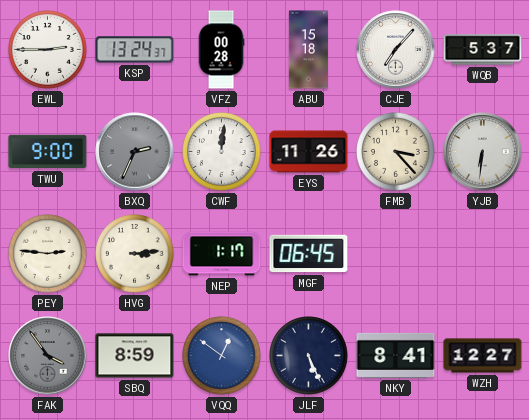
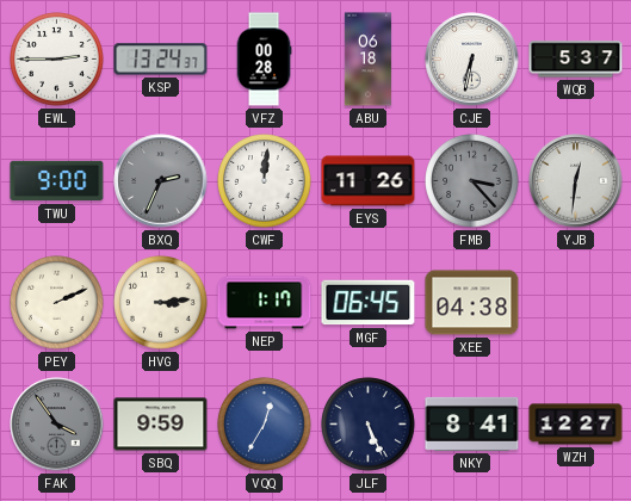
ABU: 15:18 -> 06:18 (367, 60)
CJE: 7:07 -> 6:32 (472, 60)
FMB dial: cream -> grey (472, 181)
YJB: 6:31 -> 12:31 (576, 181)
PEY: 2:46 -> 2:11 (57, 303)
XEE: none -> 04:38 (472, 303)
SBQ: 8:59 -> 9:59 (161, 425)
VQQ: 12:51 -> 12:35 (265, 425)
